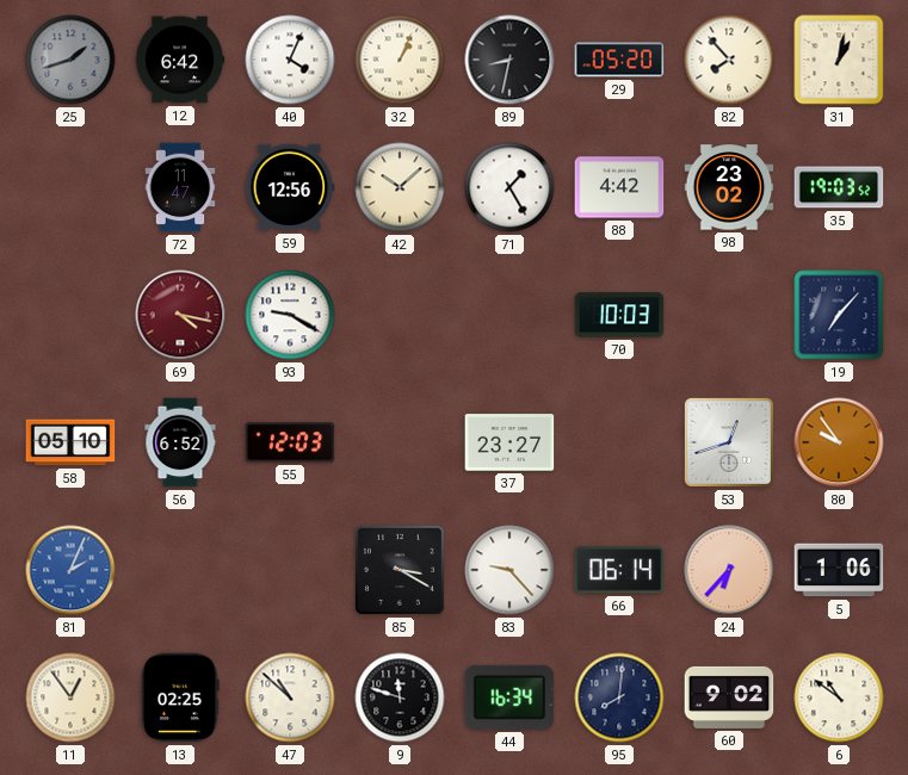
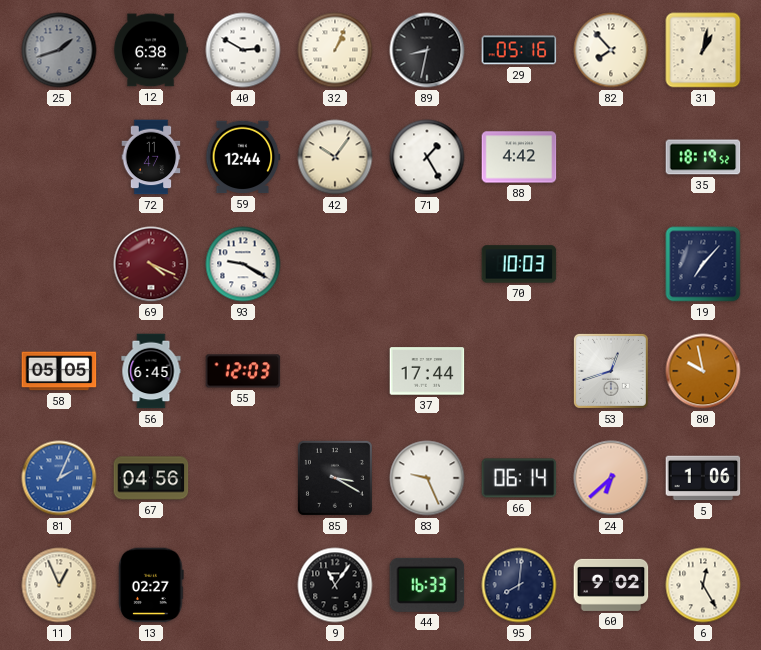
12: 6:42 -> 6:38 (151, 50)
40: 4:04 -> 2:50 (243, 50)
29: 05:20 -> 05:16 (519, 50)
59: 12:56 -> 12:44 (243, 157)
42: 10:08 -> 10:06 (335, 157)
98: 23:02 -> none (729, 187)
35: 19:03 -> 18:19 (703, 157)
69: 4:17 -> 4:19 (151, 264)
58: 05:10 -> 05:05 (59, 371)
56: 6:52 -> 6:45 (151, 371)
37: 23:27 -> 17:44 (427, 371)
80: 9:54 -> 9:58 (703, 371)
67: none -> 04:56 (151, 478)
83: 9:23 -> 9:26 (427, 478)
24: 6:37 -> 6:38 (611, 478)
11: 12:54 -> 12:56 (59, 585)
13: 02:25 -> 02:27 (151, 585)
47: 10:52 -> none (290, 697)
9: 11:48 -> 11:06 (335, 585)
44: 16:34 -> 16:33 (427, 585)
6: 10:51 -> 12:25 (703, 585)
